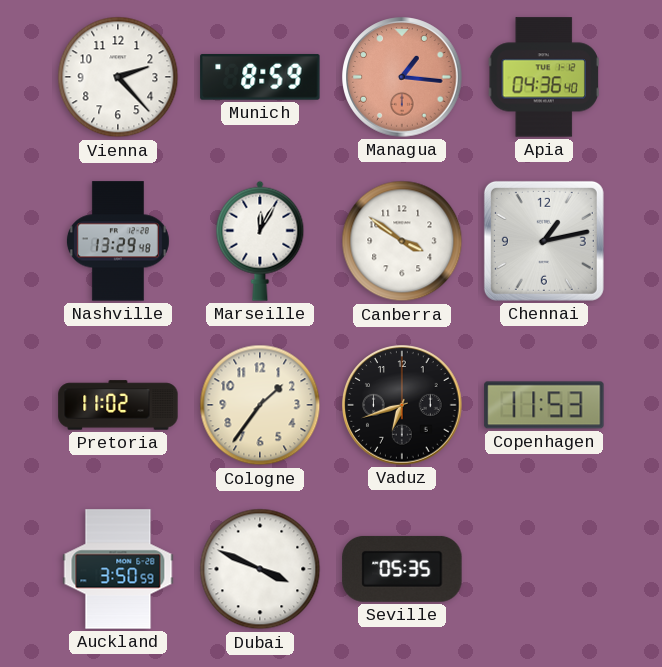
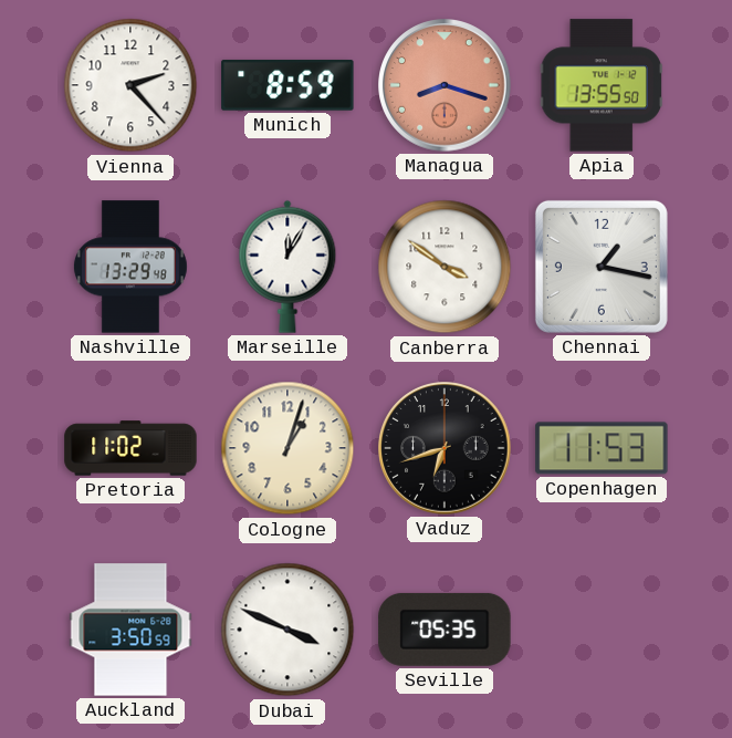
Managua: 1:16 -> 8:18 (445, 85)
Apia: 04:36 -> 13:55 (600, 85)
Chennai: 1:13 -> 1:17 (602, 267)
Cologne: 1:36 -> 1:03 (287, 448)
